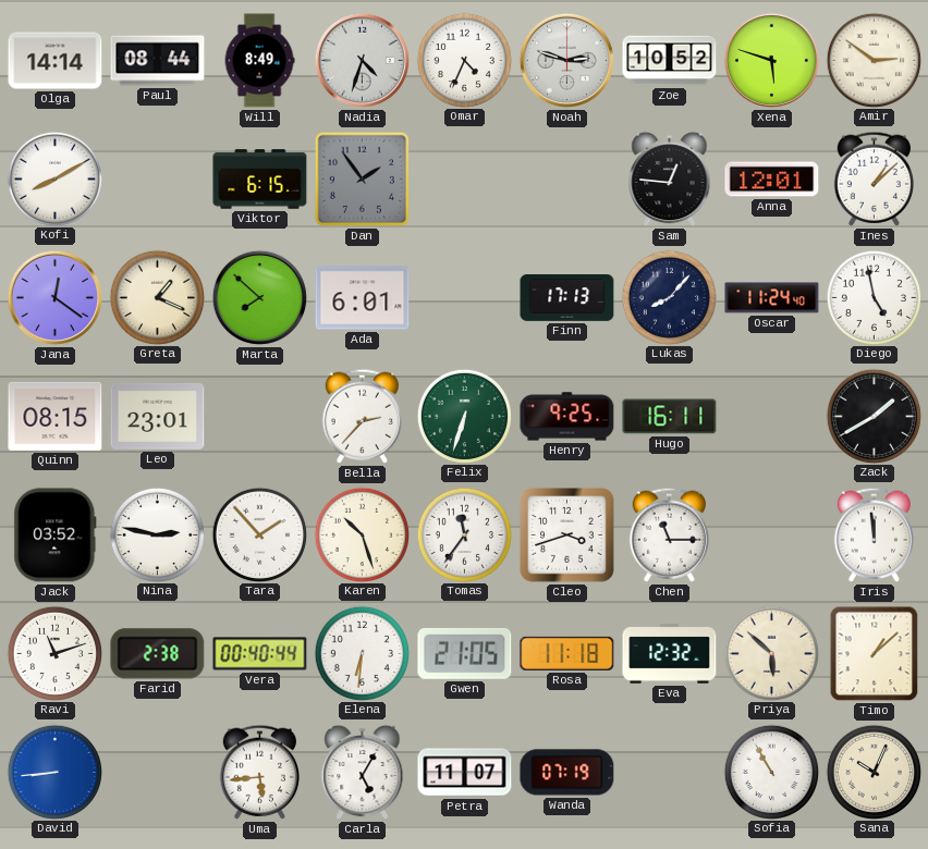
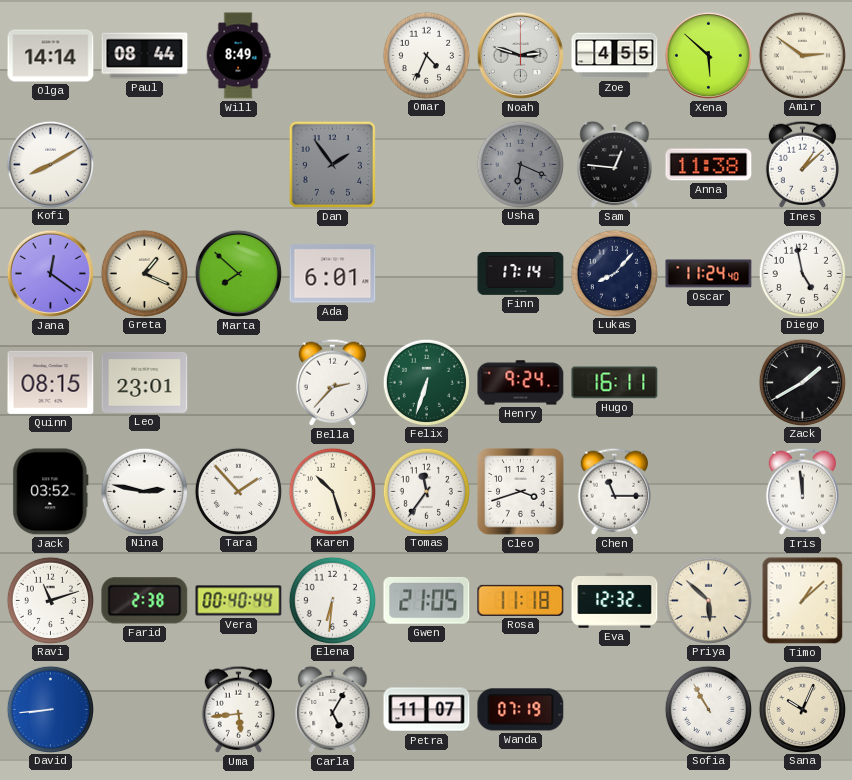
Nadia: 4:33 -> none (362, 60)
Zoe: 10:52 -> 4:55 (615, 56)
Xena: 5:48 -> 5:52 (708, 55)
Viktor: 6:15 -> none (260, 180)
Usha: none -> 6:19 (520, 164)
Anna: 12:01 -> 11:38 (709, 165)
Finn: 17:13 -> 17:14 (521, 274)
Henry: 9:25 -> 9:24 (521, 383)
